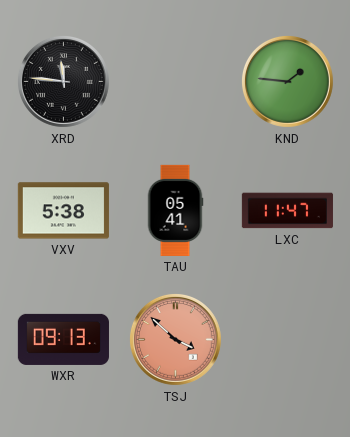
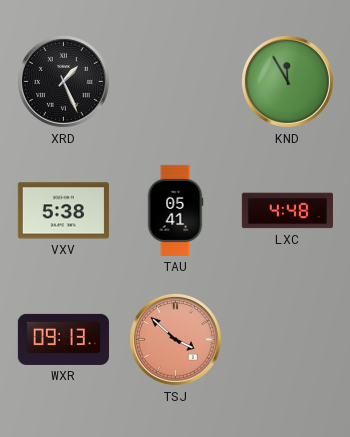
XRD: 11:46 -> 1:26 (63, 81)
KND: 1:46 -> 11:55 (287, 81)
LXC: 11:47 -> 4:48 (287, 211)
